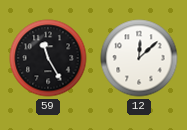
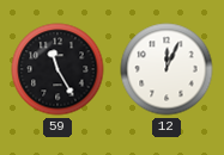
12: 12:08 -> 12:04 (167, 69)
